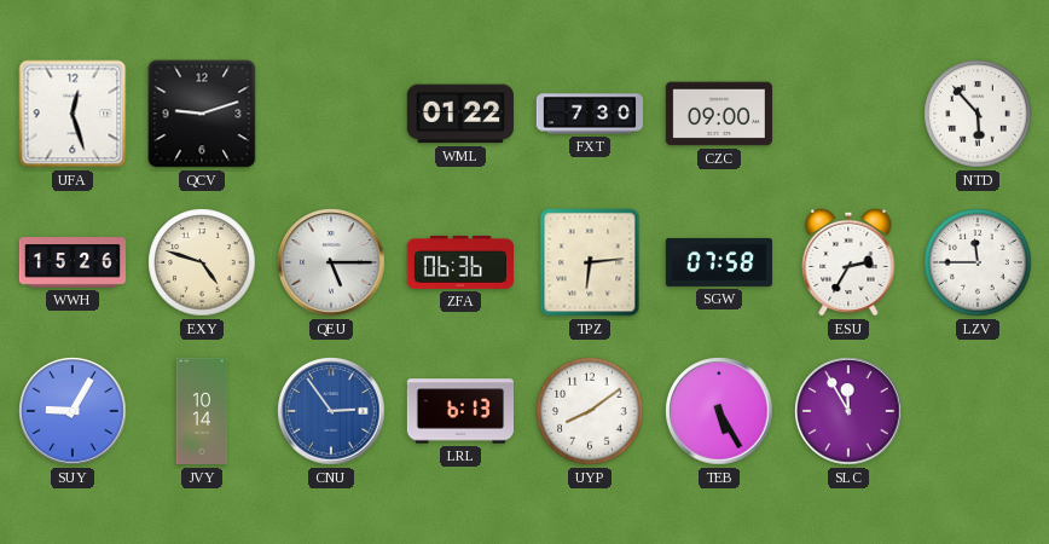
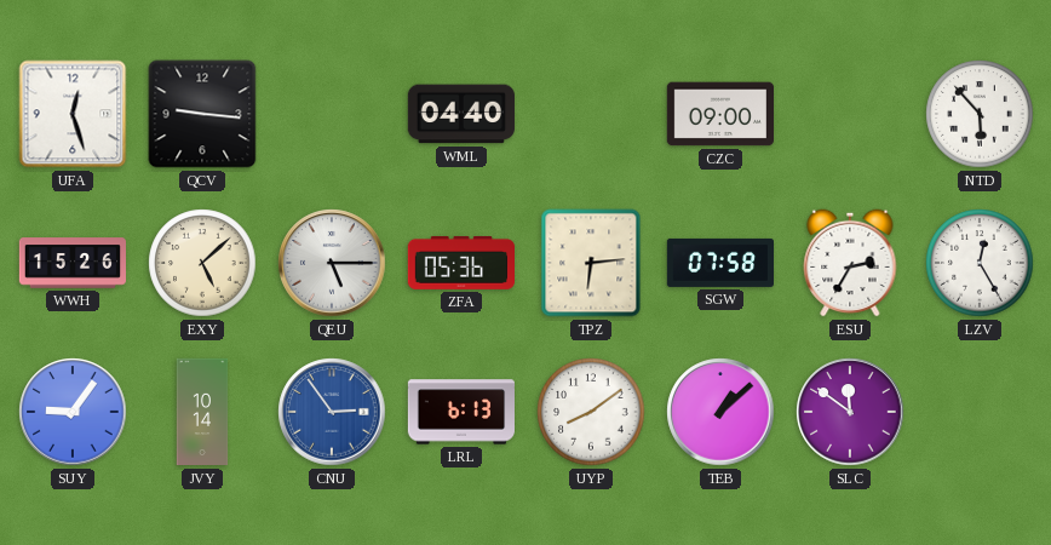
QCV: 9:12 -> 9:16 (202, 114)
WML: 01:22 -> 04:40 (461, 114)
FXT: 7:30 -> none (590, 114)
EXY: 4:48 -> 5:08 (202, 263)
ZFA: 06:36 -> 05:36 (460, 263)
LZV: 11:45 -> 12:25 (980, 263)
SUY: 9:05 -> 9:06 (73, 412)
TEB: 5:25 -> 1:08 (720, 412)
SLC: 11:55 -> 11:51 (850, 412)
